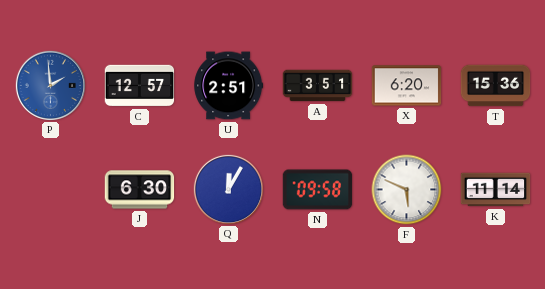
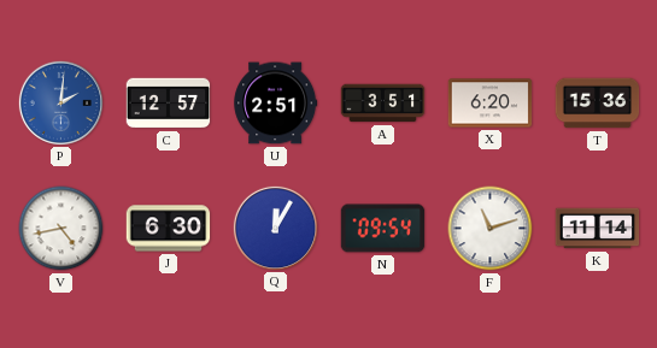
P: 1:59 -> 2:01 (60, 102)
V: none -> 4:43 (61, 229)
N: 09:58 -> 09:54 (383, 229)
F: 5:49 -> 11:12 (491, 229)
